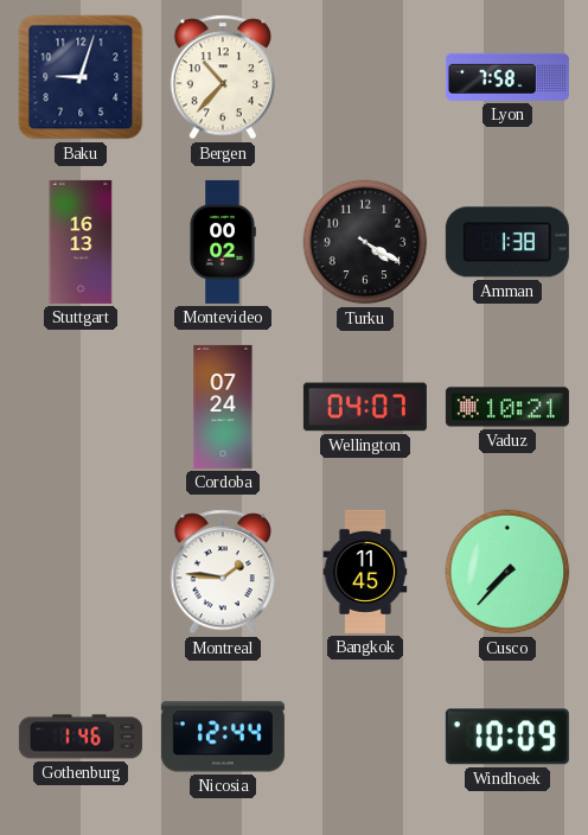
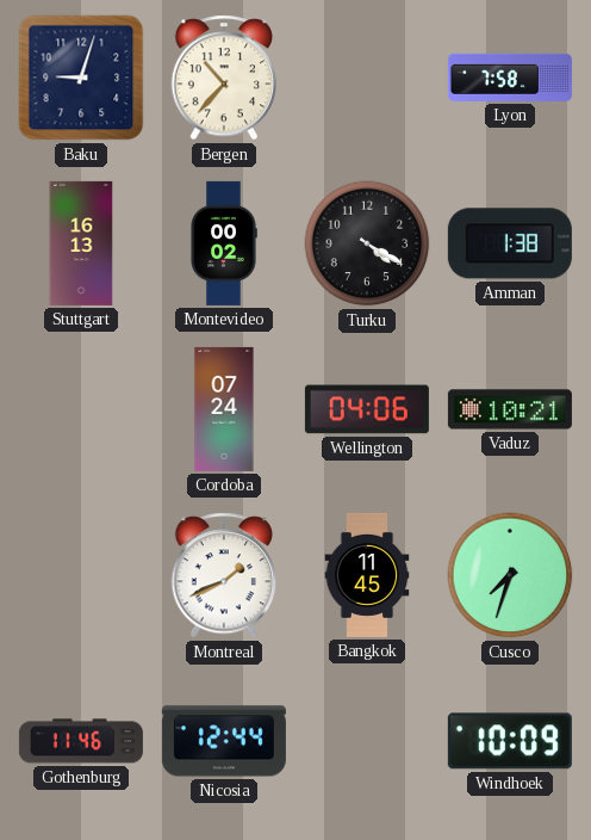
Wellington: 04:07 -> 04:06 (367, 409)
Montreal: 1:46 -> 1:41 (224, 575)
Cusco: 7:37 -> 7:33 (510, 575)
Gothenburg: 1:46 -> 11:46 (81, 741)
